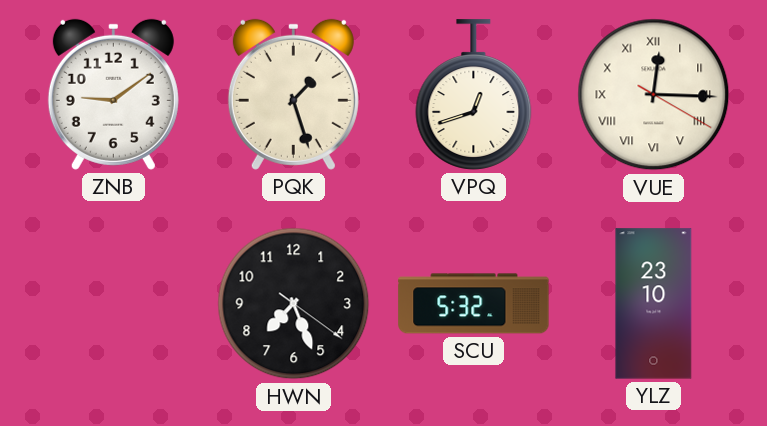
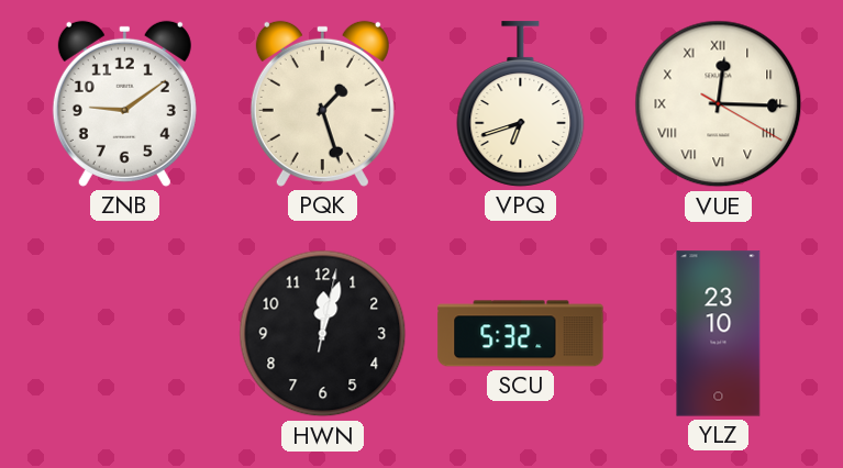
VPQ: 12:42 -> 6:42 (521, 104)
HWN: 7:26 -> 12:03 (323, 334)
